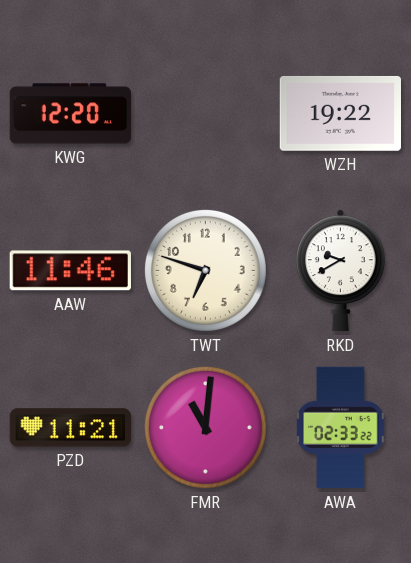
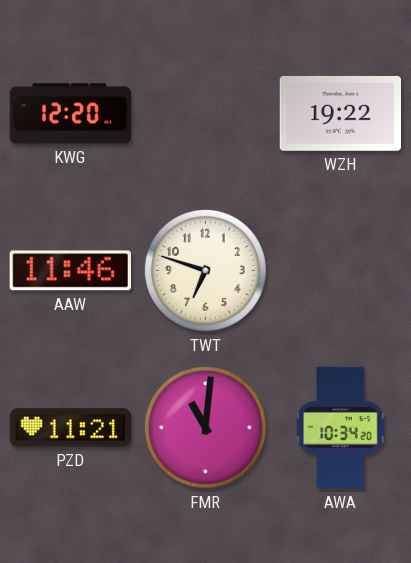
RKD: 9:40 -> none (340, 271)
AWA: 02:33 -> 10:34 (341, 428)
